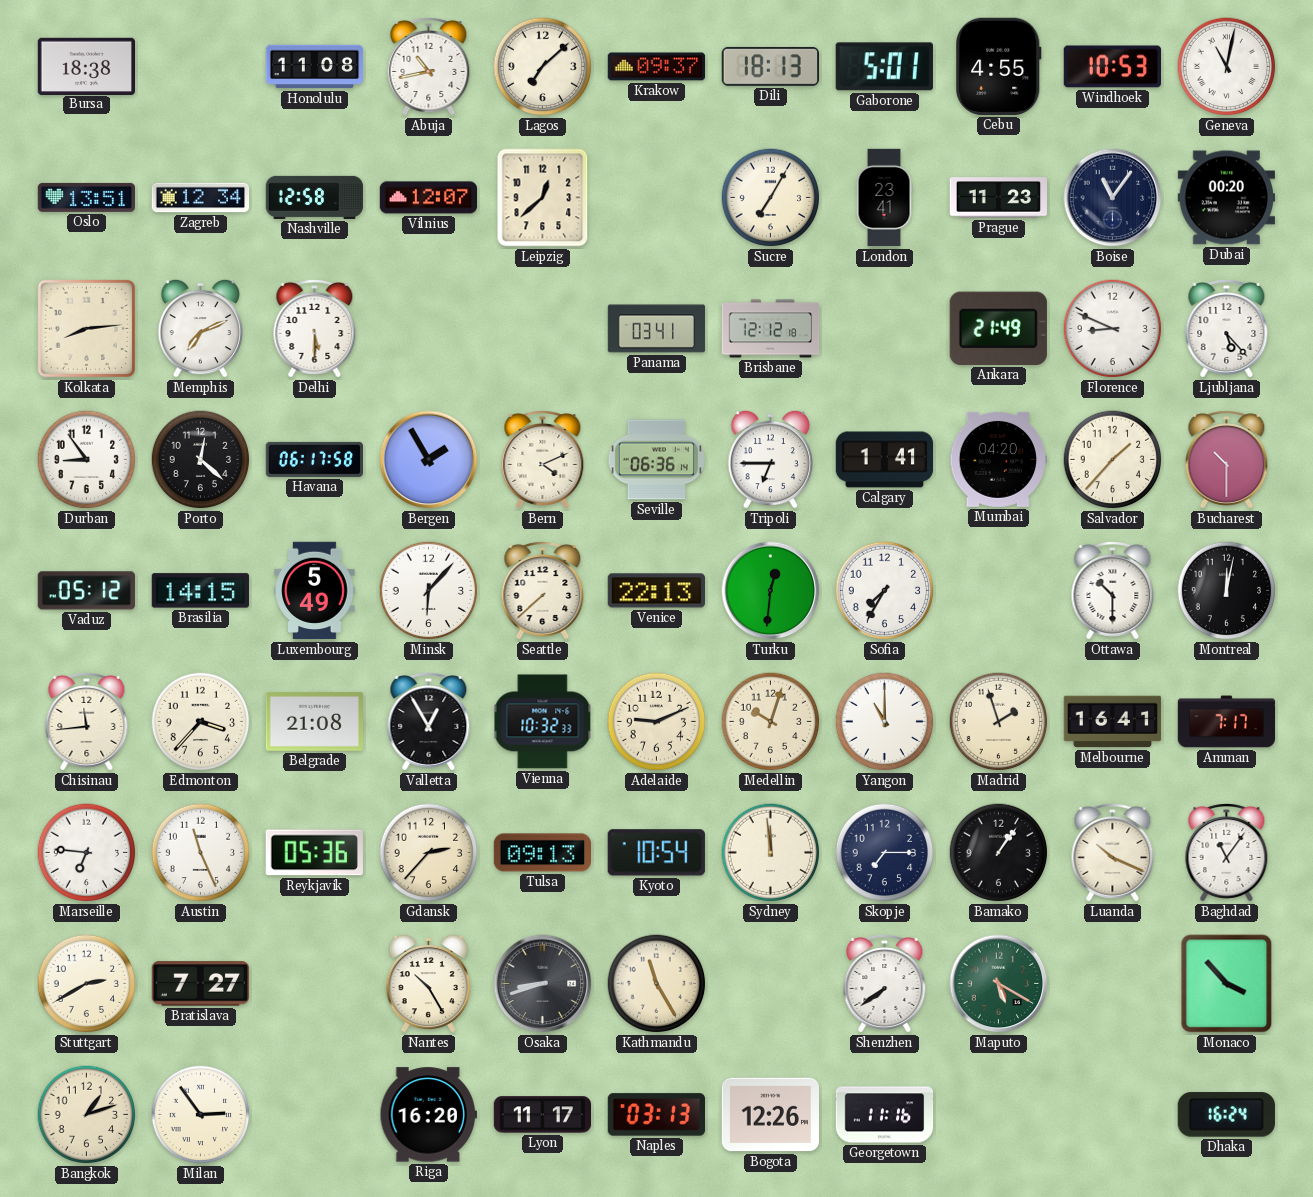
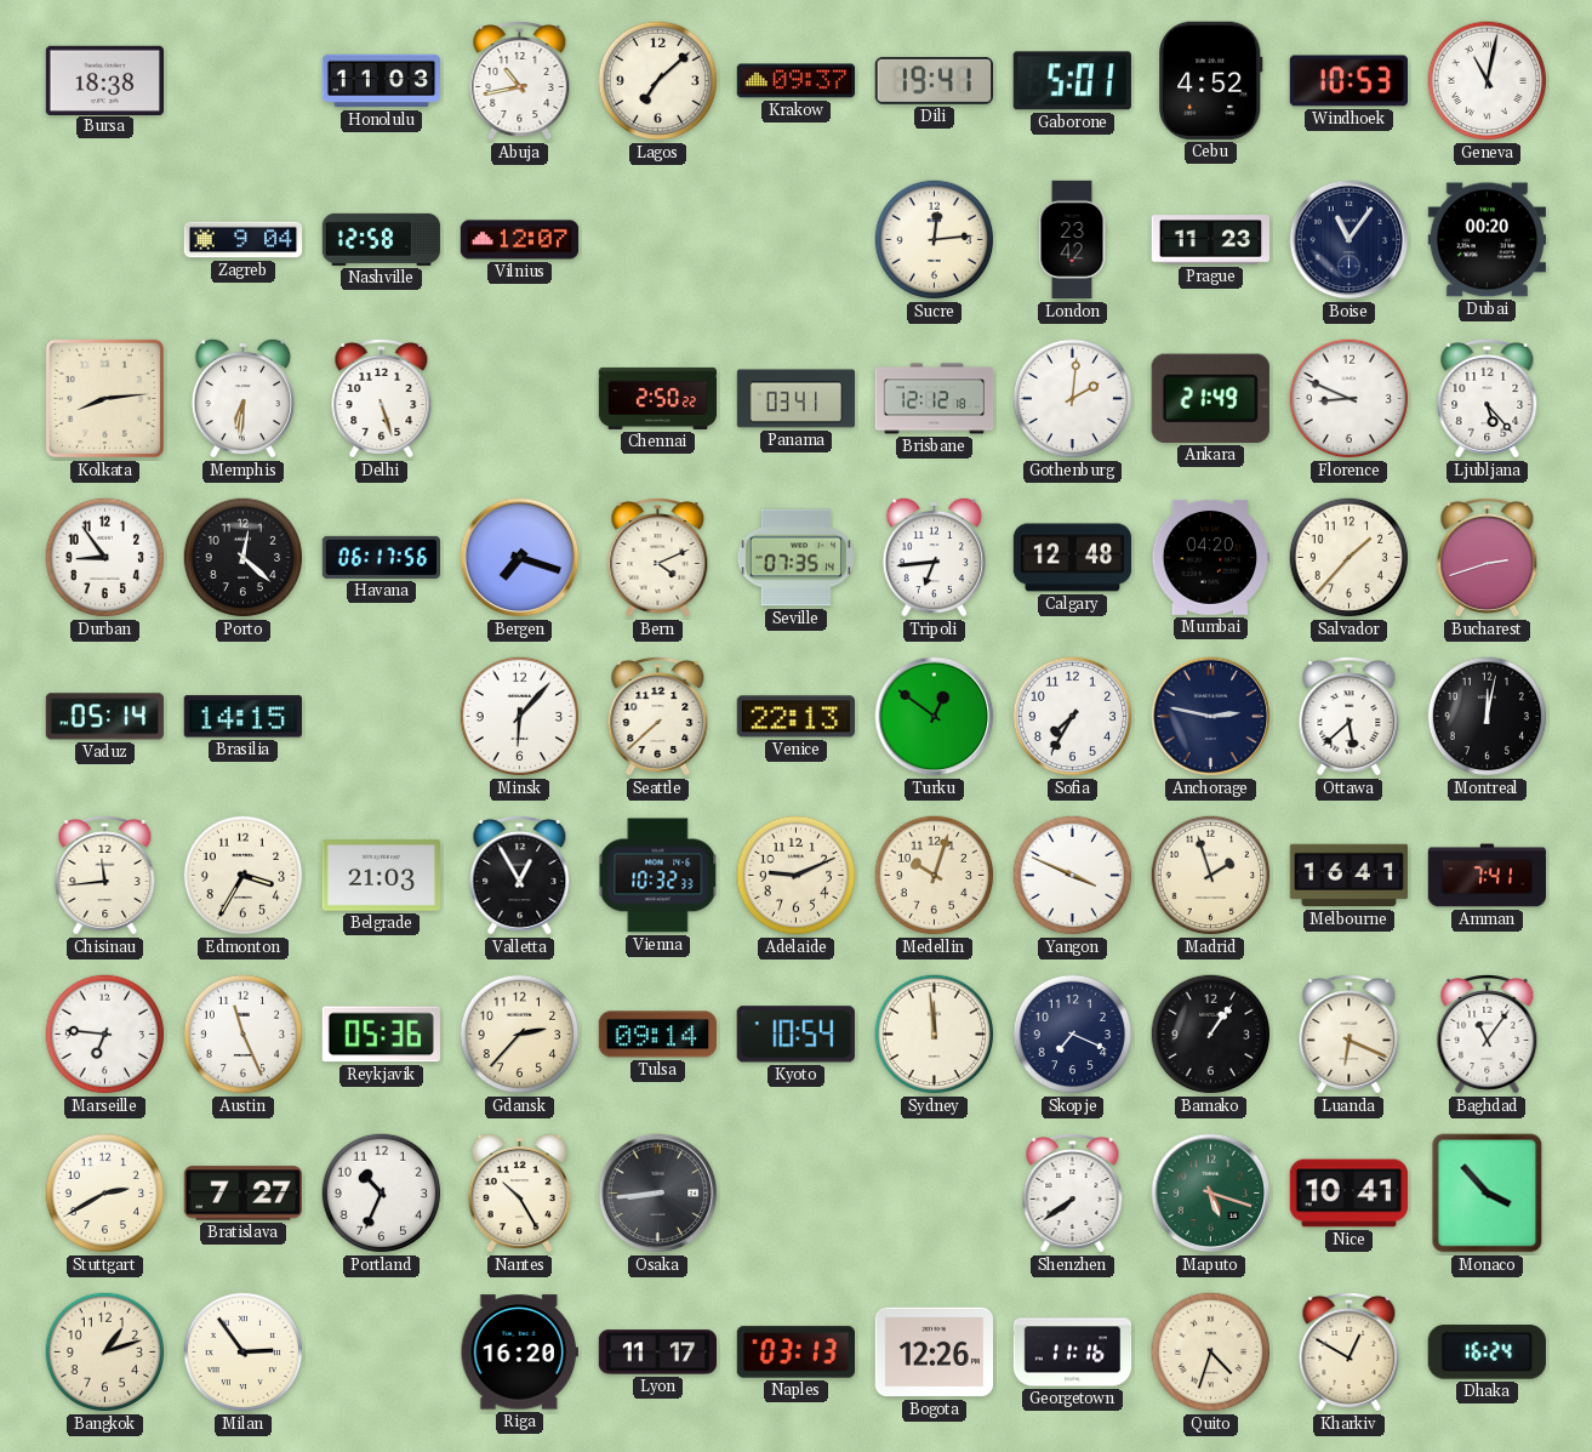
Honolulu: 11:08 -> 11:03 (382, 81)
Dili: 18:13 -> 19:41 (934, 80)
Cebu: 4:55 -> 4:52 (1211, 80)
Oslo: 13:51 -> none (86, 197)
Zagreb: 12:34 -> 9:04 (244, 240)
Leipzig: 12:38 -> none (543, 198)
Sucre: 7:05 -> 12:14 (935, 240)
London: 23:41 -> 23:42 (1072, 240)
Memphis: 7:11 -> 6:31 (242, 398)
Delhi: 5:30 -> 5:27 (382, 399)
Chennai: none -> 2:50 (658, 398)
Gothenburg: none -> 2:01 (1073, 399)
Havana: 06:17:58 -> 06:17:56 (381, 557)
Bergen: 1:55 -> 7:18 (520, 558)
Seville: 06:36 -> 07:35 (795, 558)
Tripoli: 6:45 -> 6:44 (934, 557)
Calgary: 1:41 -> 12:48 (1073, 558)
Bucharest: 10:30 -> 2:42 (1488, 558)
Vaduz: 05:12 -> 05:14 (104, 717)
Luxembourg: 5:49 -> none (315, 591)
Turku: 12:31 -> 12:51 (935, 717)
Anchorage: none -> 2:47 (1211, 717)
Ottawa: 10:30 -> 5:38 (1350, 717)
Edmonton: 3:37 -> 3:35 (244, 876)
Belgrade: 21:08 -> 21:03 (381, 876)
Yangon: 11:00 -> 3:49 (1073, 876)
Amman: 7:17 -> 7:41 (1488, 876)
Tulsa: 09:13 -> 09:14 (657, 1035)
Skopje: 7:15 -> 7:19 (1073, 1035)
Luanda: 10:19 -> 6:19 (1350, 1035)
Portland: none -> 10:34 (382, 1194)
Osaka: 8:42 -> 8:44 (658, 1194)
Kathmandu: 11:25 -> none (657, 984)
Maputo: 5:20 -> 5:18 (1211, 1194)
Nice: none -> 10:41 (1350, 1194)
Quito: none -> 4:33 (1211, 1353)
Kharkiv: none -> 12:50 (1350, 1353)
